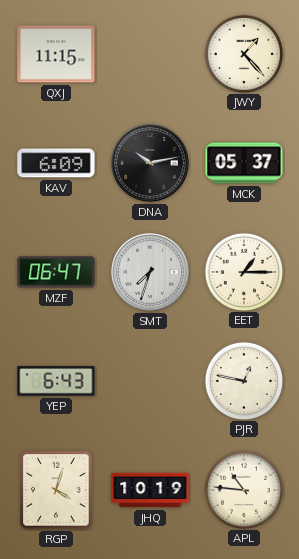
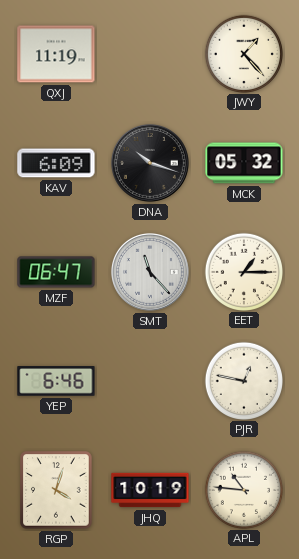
QXJ: 11:15 -> 11:19 (56, 54)
DNA: 10:13 -> 10:18 (150, 163)
MCK: 05:37 -> 05:32 (244, 163)
SMT: 7:33 -> 11:23 (150, 272)
YEP: 6:43 -> 6:46 (56, 381)
